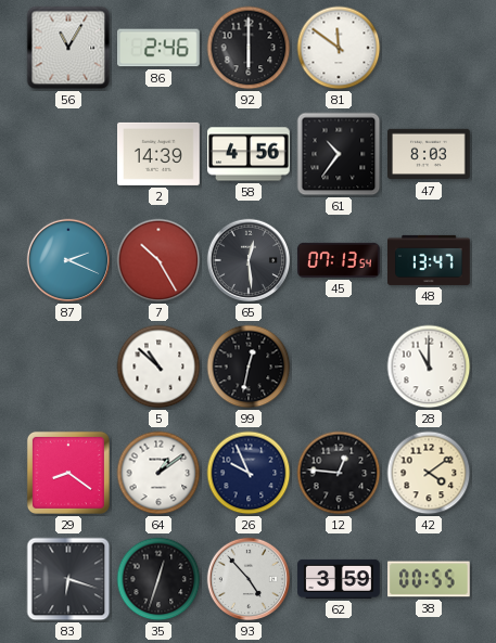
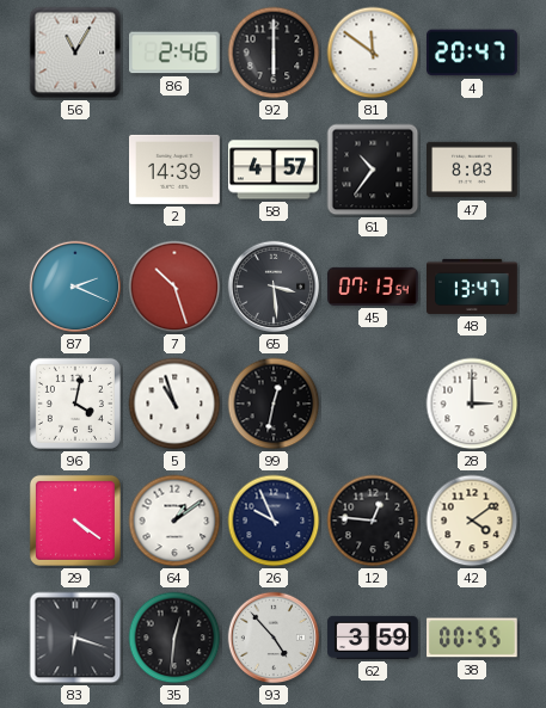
4: none -> 20:47 (473, 53)
58: 4:56 -> 4:57 (275, 170)
7: 10:25 -> 10:27 (174, 287)
65: 12:29 -> 3:29 (274, 287)
96: none -> 4:02 (75, 404)
5: 10:52 -> 10:57 (174, 404)
28: 11:00 -> 3:00 (472, 404)
29: 8:21 -> 4:21 (75, 521)
35: 12:33 -> 12:31 (174, 638)
